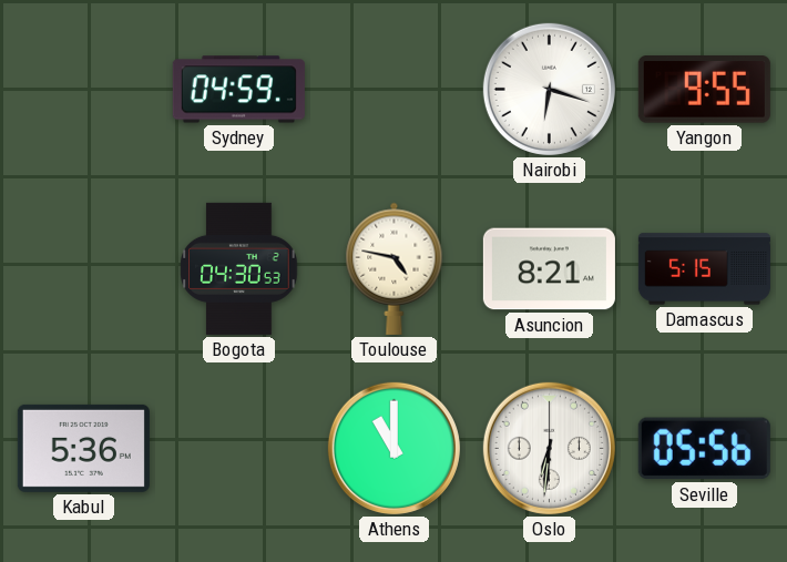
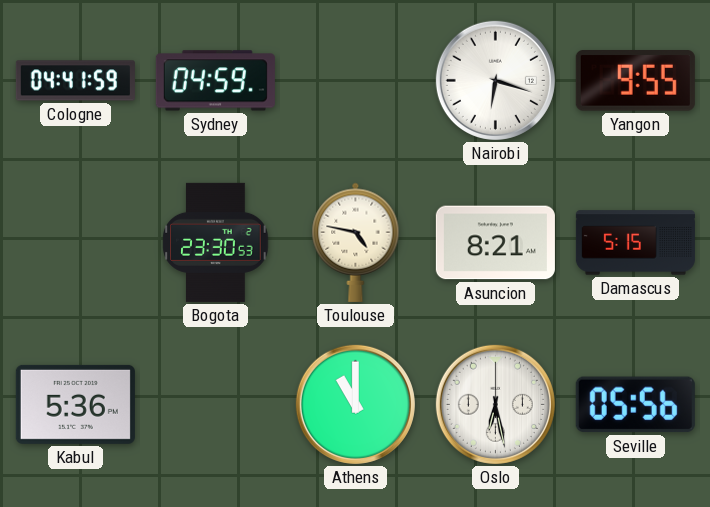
Cologne: none -> 04:41 (75, 81)
Bogota: 04:30 -> 23:30 (216, 242)
Oslo: 6:31 -> 6:28 (495, 404)
